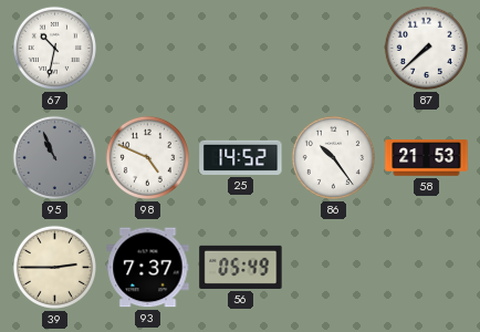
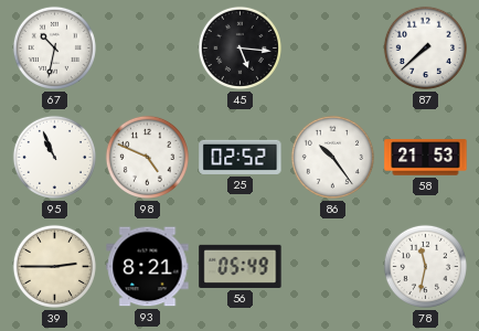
45: none -> 5:16 (239, 47)
95 dial: grey -> white (54, 157)
25: 14:52 -> 02:52 (241, 157)
93: 7:37 -> 8:21 (148, 267)
78: none -> 11:32 (425, 266)
